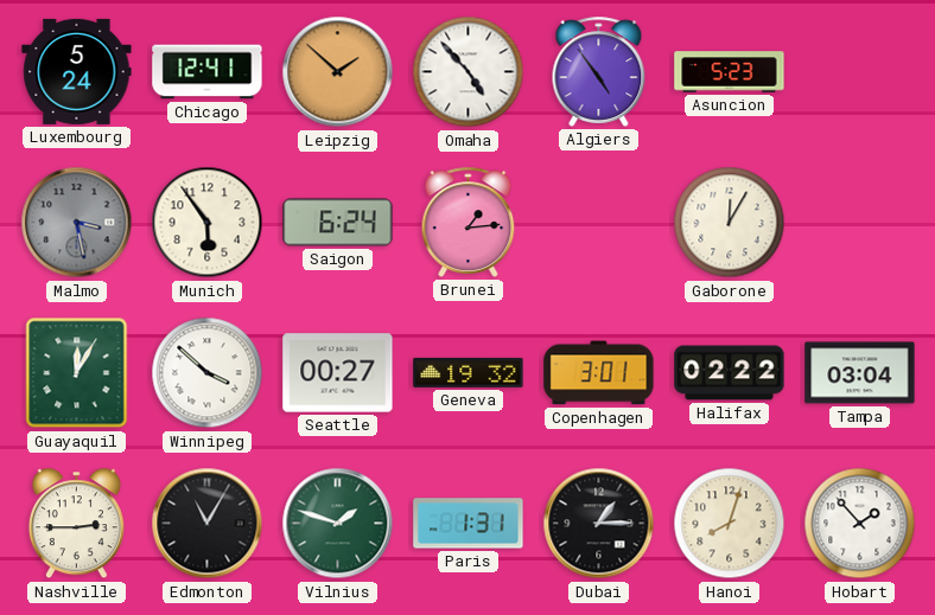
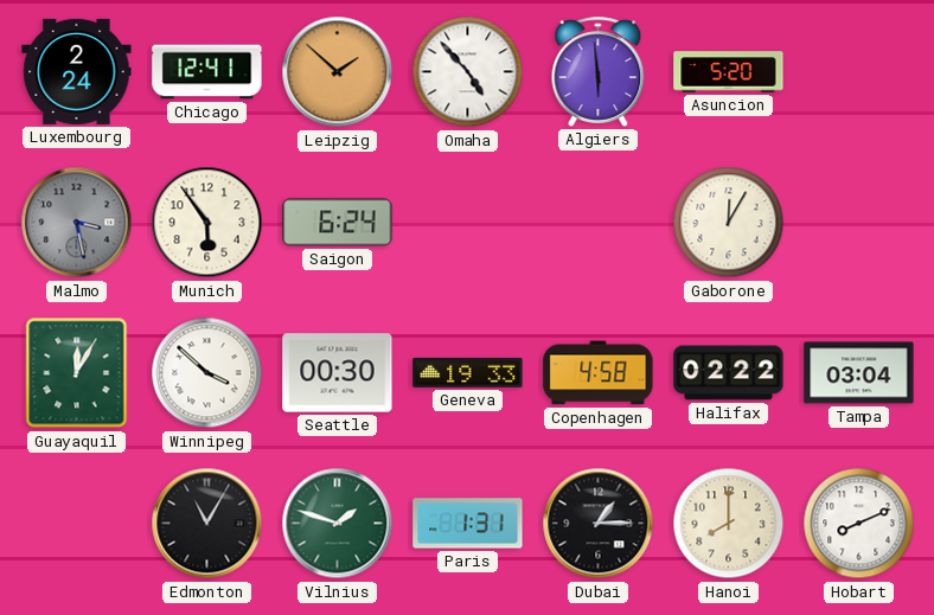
Luxembourg: 5:24 -> 2:24 (77, 71)
Algiers: 4:54 -> 5:59 (599, 71)
Asuncion: 5:23 -> 5:20 (729, 72)
Brunei: 1:14 -> none (469, 222)
Seattle: 00:27 -> 00:30 (338, 373)
Geneva: 19:32 -> 19:33 (468, 372)
Copenhagen: 3:01 -> 4:58 (599, 373)
Nashville: 2:45 -> none (76, 524)
Hanoi: 8:03 -> 8:00 (729, 524)
Hobart: 1:53 -> 8:11 (859, 524)
